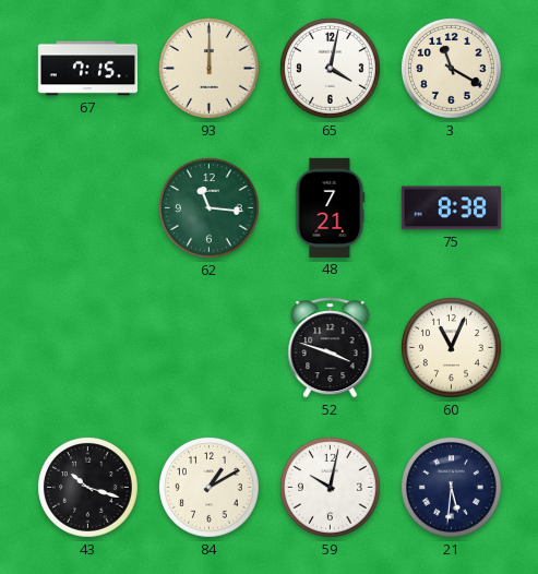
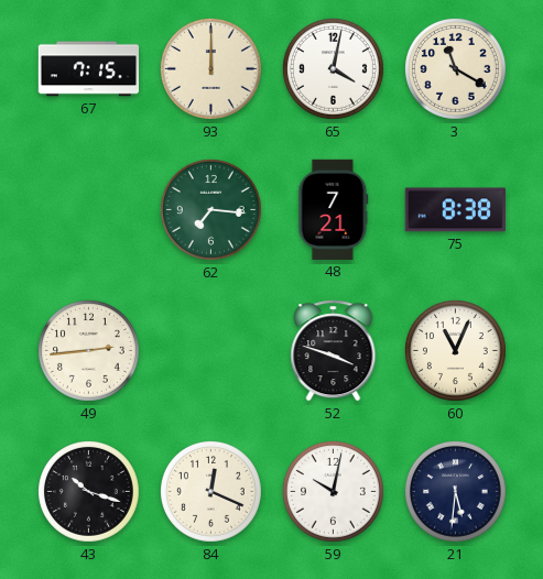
62: 11:16 -> 7:16 (211, 210)
49: none -> 2:44 (89, 351)
84: 1:10 -> 12:19 (211, 492)
